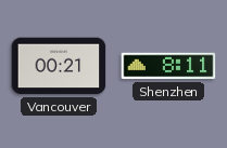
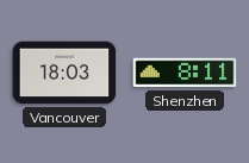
Vancouver: 00:21 -> 18:03 (64, 73)
